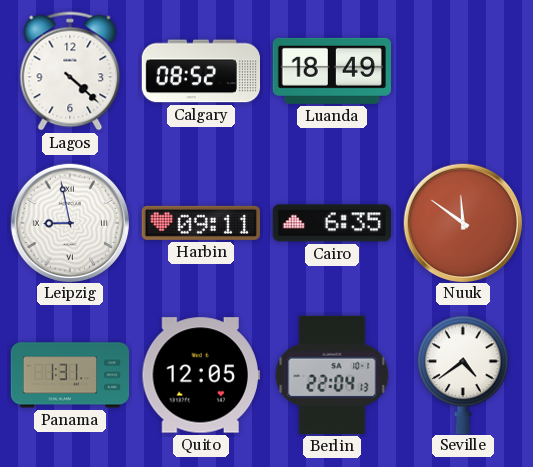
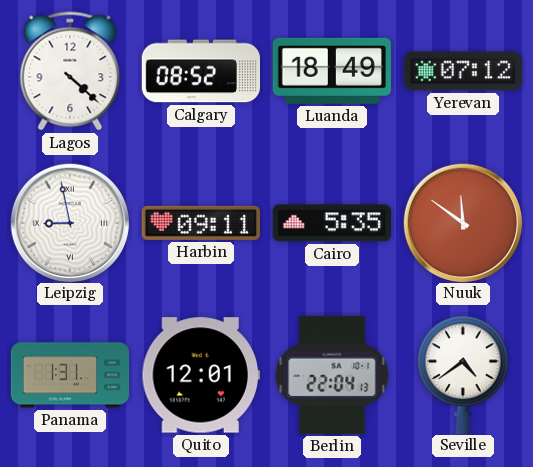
Yerevan: none -> 07:12 (462, 71)
Cairo: 6:35 -> 5:35 (332, 223)
Quito: 12:05 -> 12:01 (200, 375)
